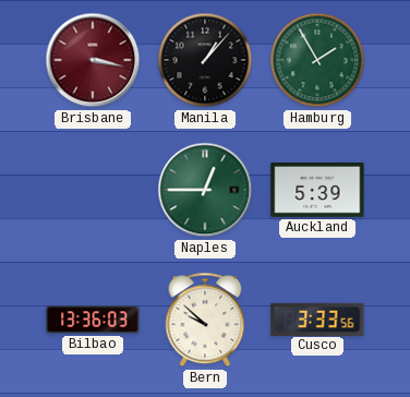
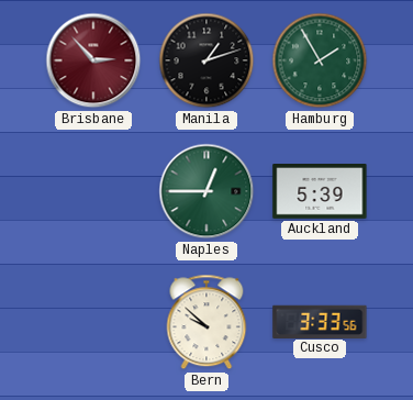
Brisbane: 3:17 -> 2:53 (93, 60)
Manila: 1:07 -> 1:12 (206, 60)
Bilbao: 13:36 -> none (93, 320)
